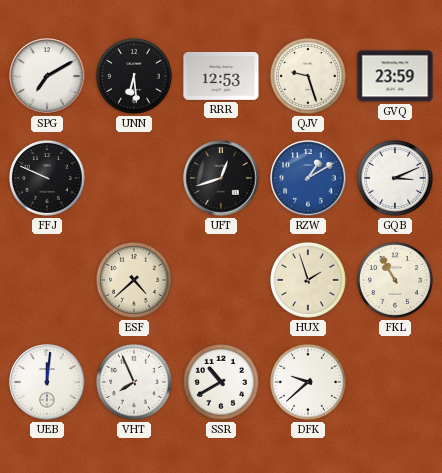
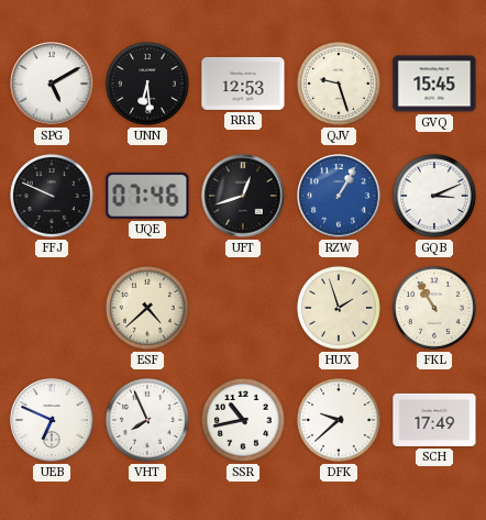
SPG: 7:10 -> 5:10 (52, 84)
GVQ: 23:59 -> 15:45 (434, 84)
UQE: none -> 07:46 (147, 196)
RZW: 1:10 -> 1:05 (339, 196)
UEB: 12:01 -> 6:49 (52, 420)
SSR: 10:40 -> 10:43 (243, 420)
SCH: none -> 17:49 (434, 420)
